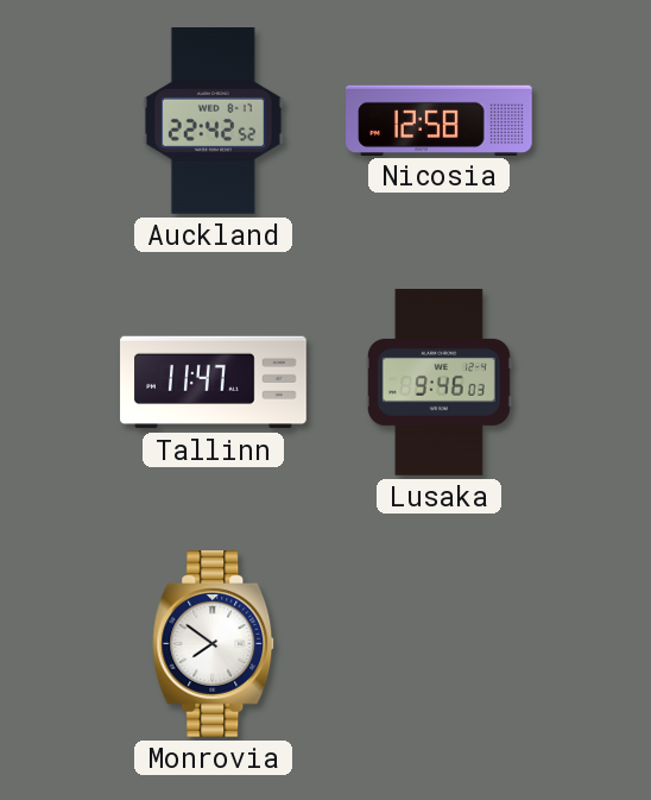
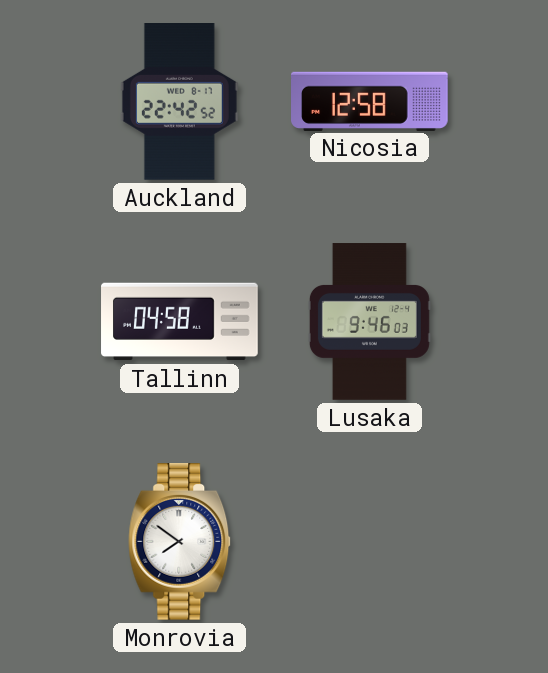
Tallinn: 11:47 -> 04:58 (180, 322)
